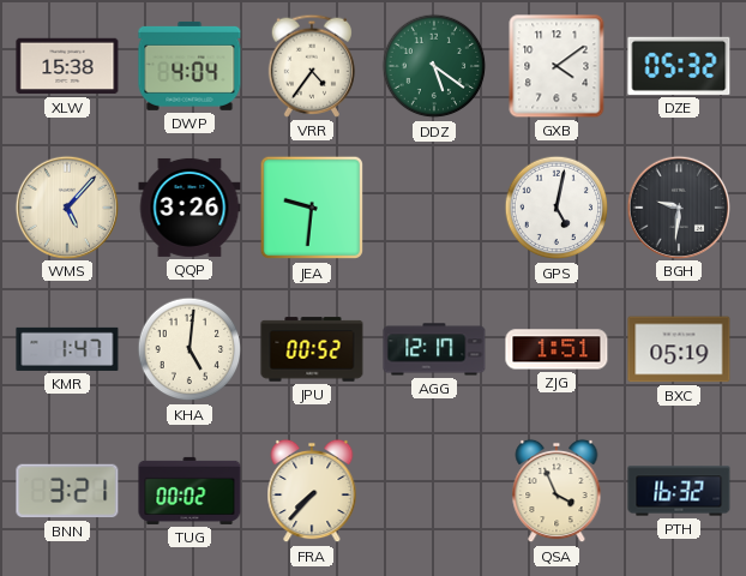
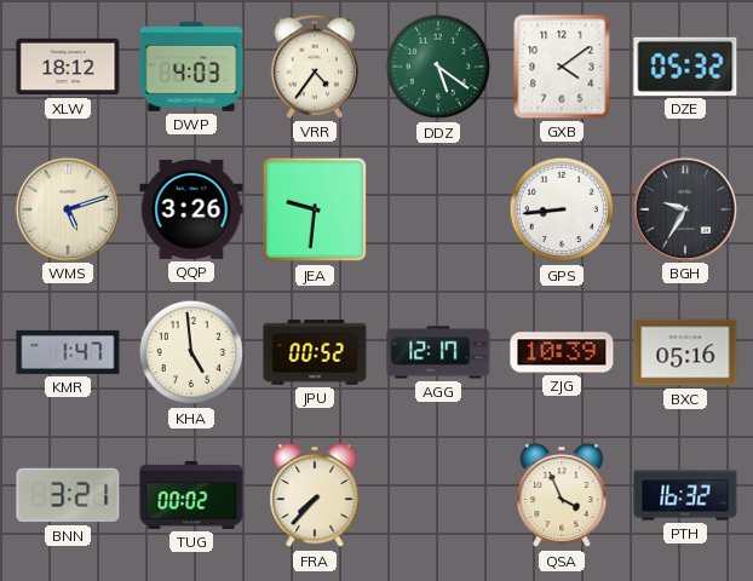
XLW: 15:38 -> 18:12 (68, 67)
DWP: 4:04 -> 4:03 (191, 67)
WMS: 5:07 -> 5:12 (67, 208)
GPS: 5:02 -> 8:44 (562, 209)
BGH: 9:31 -> 9:35 (684, 208)
KHA: 5:01 -> 4:59 (191, 352)
ZJG: 1:51 -> 10:39 (562, 352)
BXC: 05:19 -> 05:16 (685, 352)
